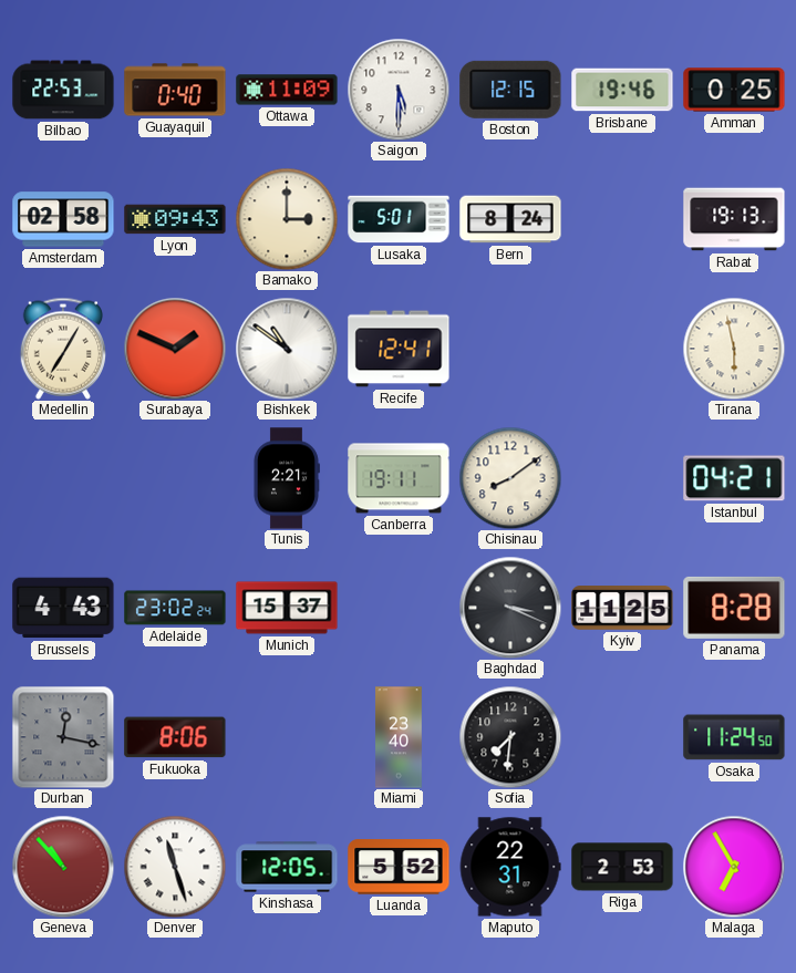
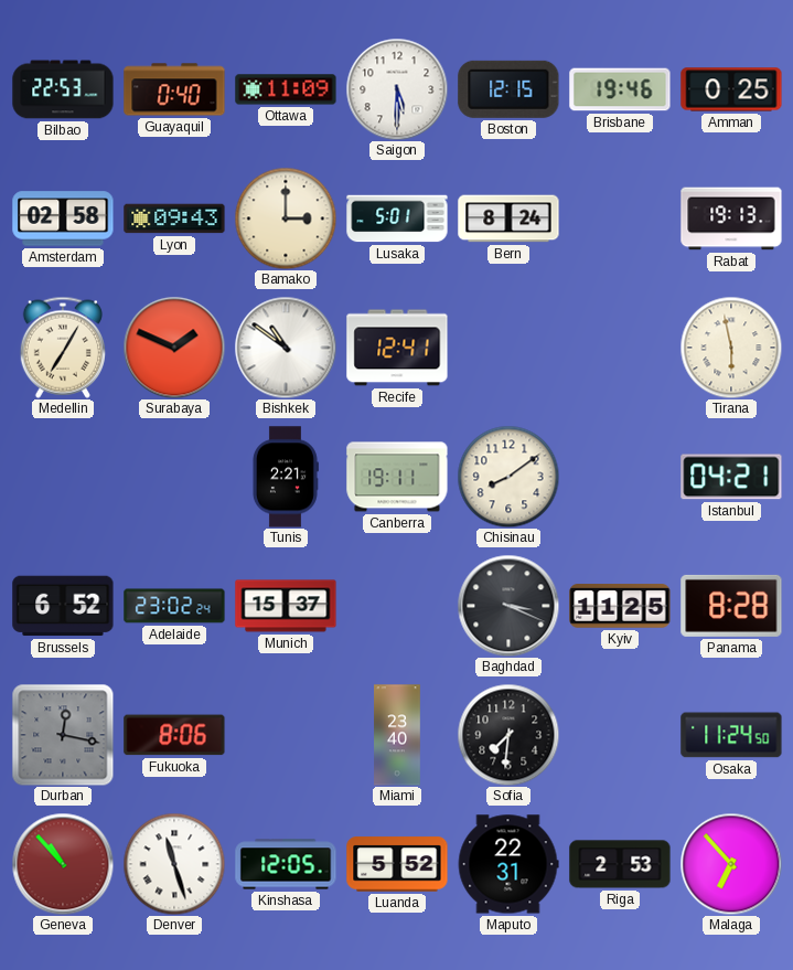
Brussels: 4:43 -> 6:52 (63, 606)
Malaga: 6:55 -> 6:53 (731, 864)
